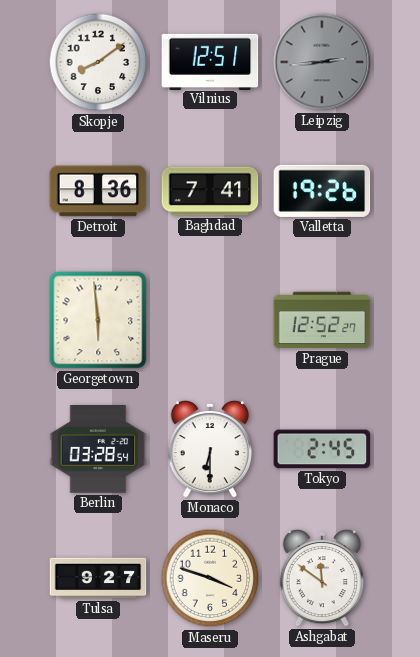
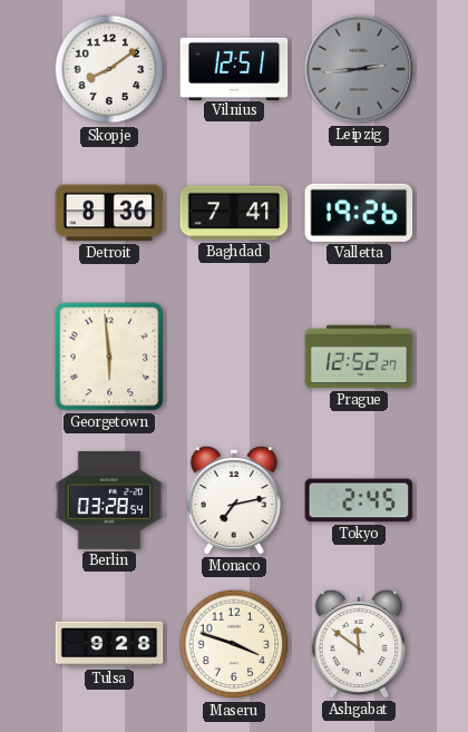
Monaco: 6:30 -> 7:13 (233, 500)
Tulsa: 9:27 -> 9:28 (109, 644)
